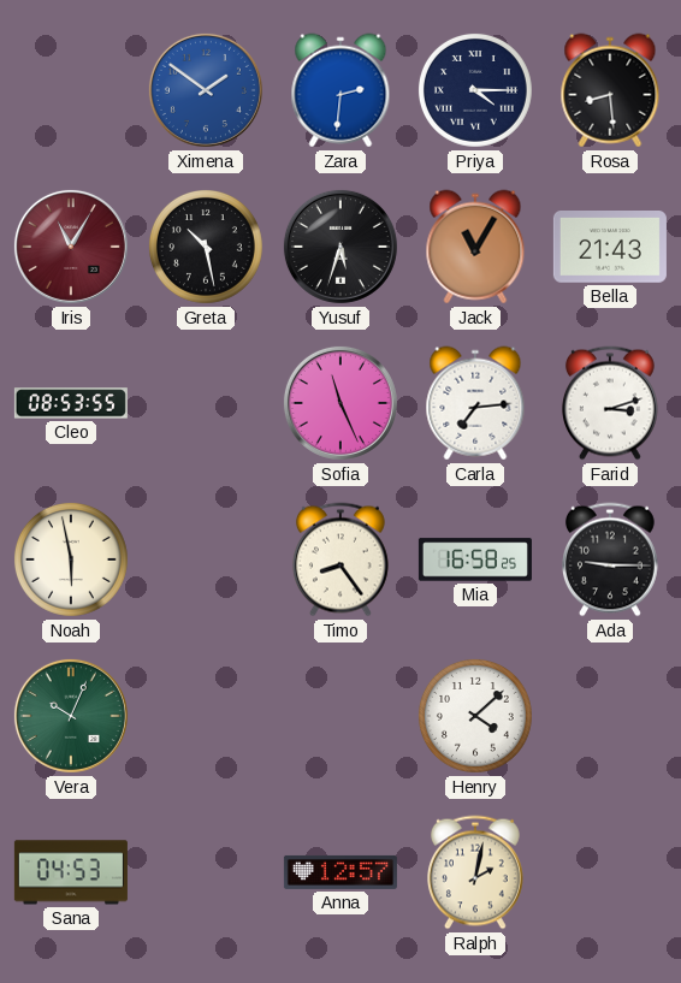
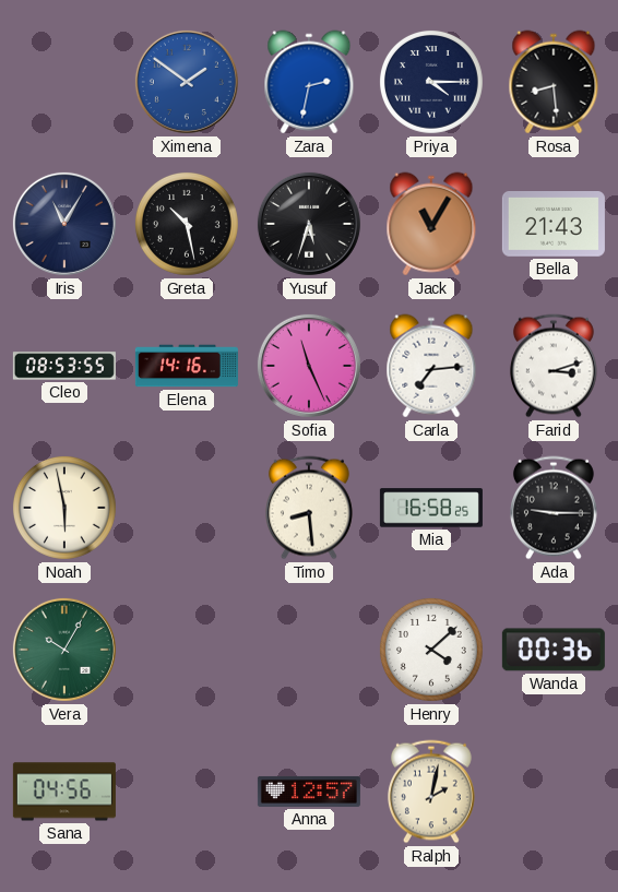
Zara: 2:31 -> 2:32 (309, 82)
Iris dial: burgundy -> navy (64, 224)
Elena: none -> 14:16 (187, 366)
Timo: 8:24 -> 8:29 (309, 508)
Vera: 10:04 -> 10:05 (64, 650)
Wanda: none -> 00:36 (554, 650)
Sana: 04:53 -> 04:56 (64, 792)
